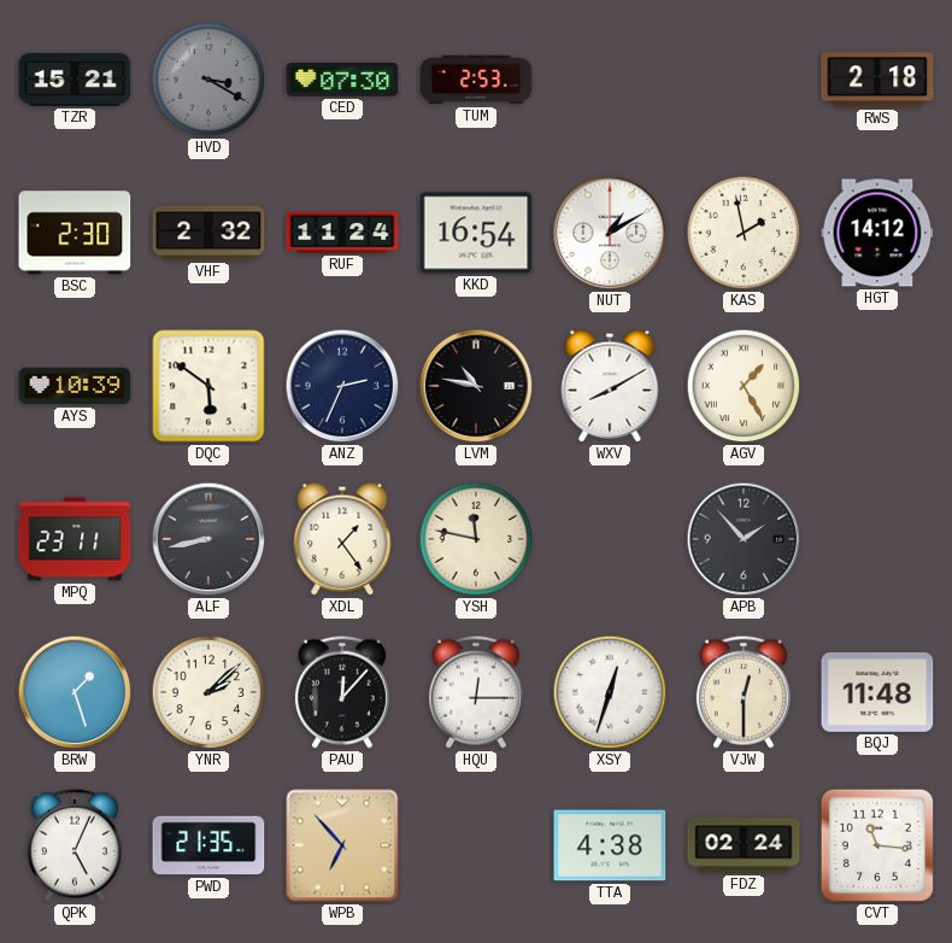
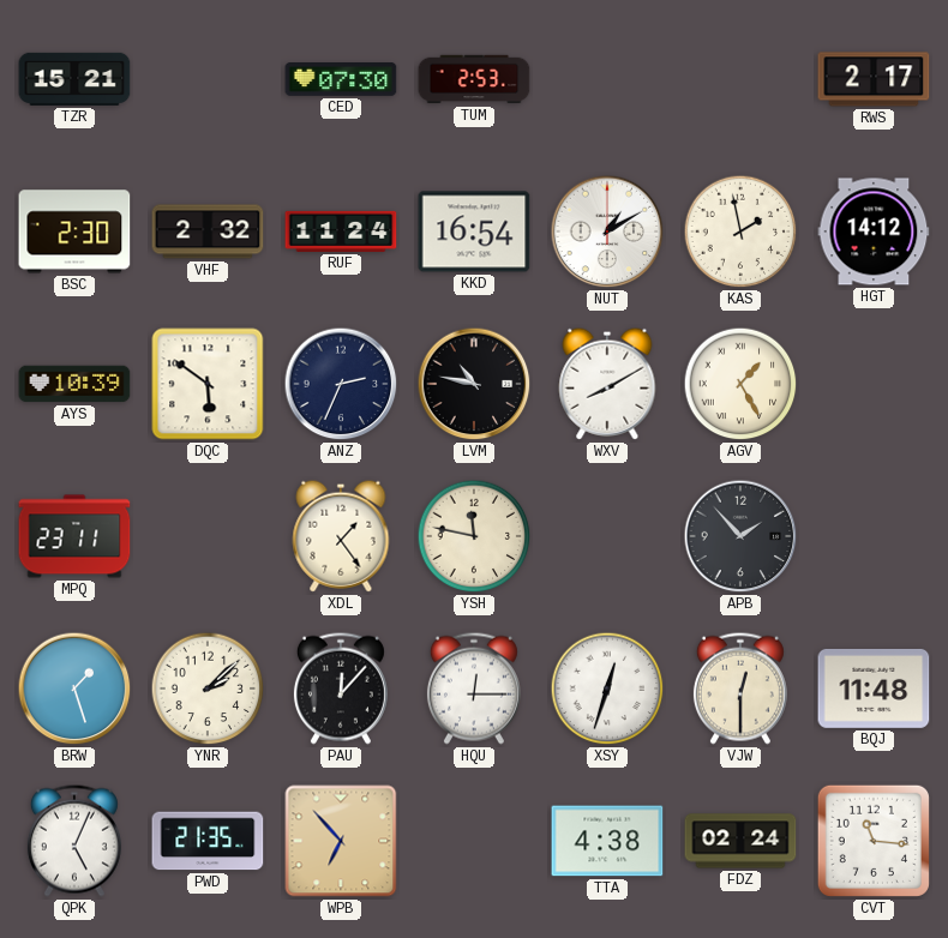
HVD: 3:20 -> none (208, 80)
RWS: 2:18 -> 2:17 (874, 79)
ALF: 8:43 -> none (208, 539)
